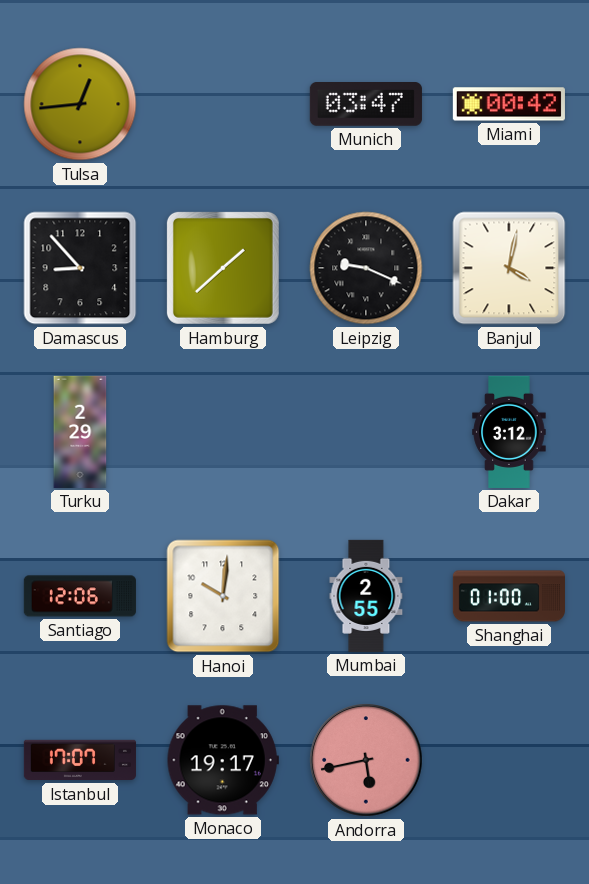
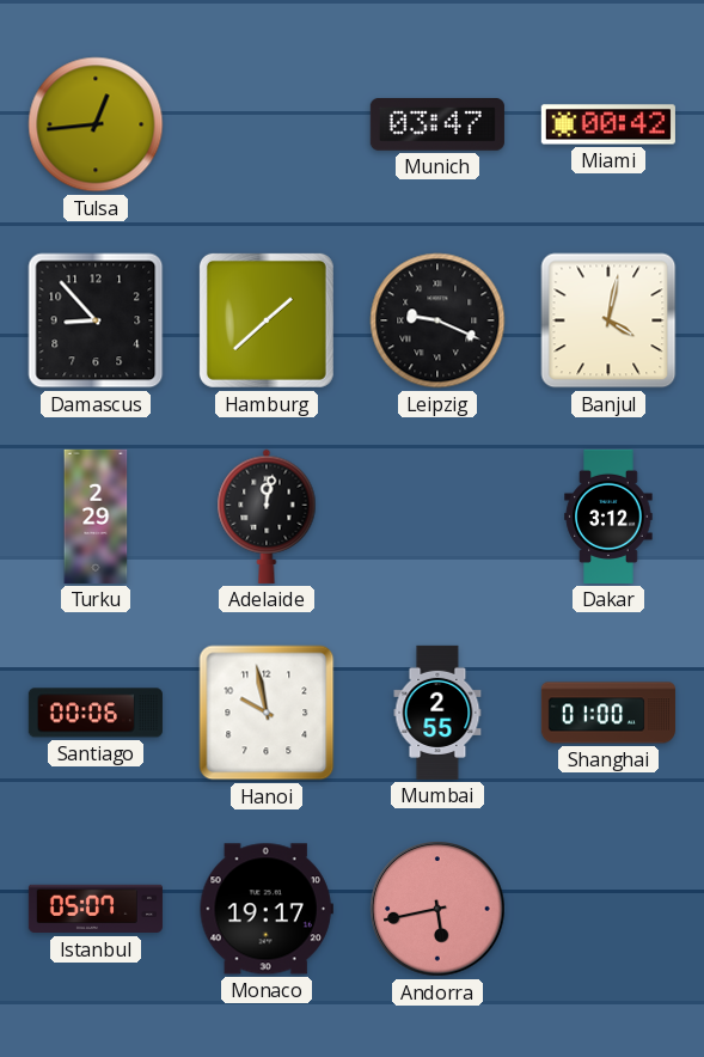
Adelaide: none -> 12:02 (267, 517)
Santiago: 12:06 -> 00:06 (96, 713)
Hanoi: 10:01 -> 9:58 (267, 713)
Istanbul: 17:07 -> 05:07 (96, 909)
